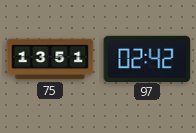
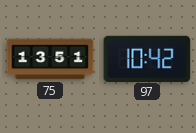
97: 02:42 -> 10:42 (147, 58)
